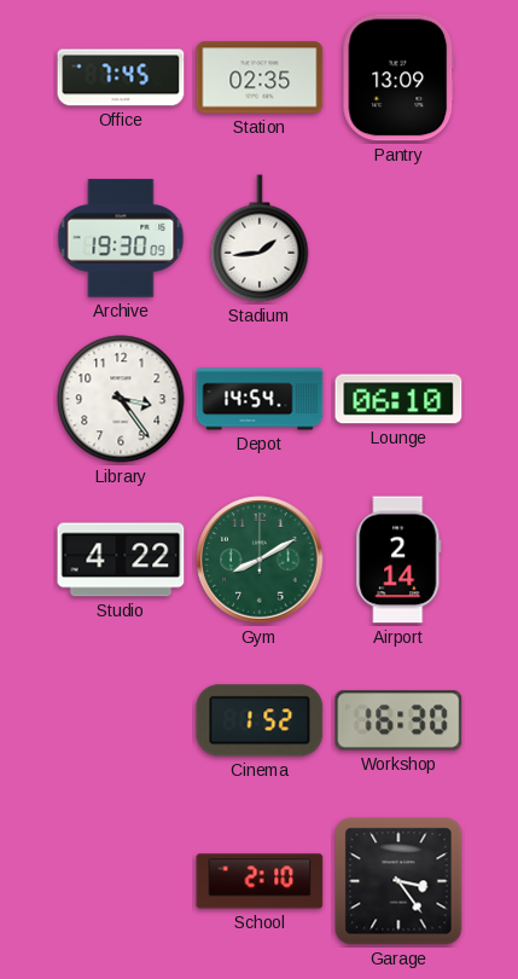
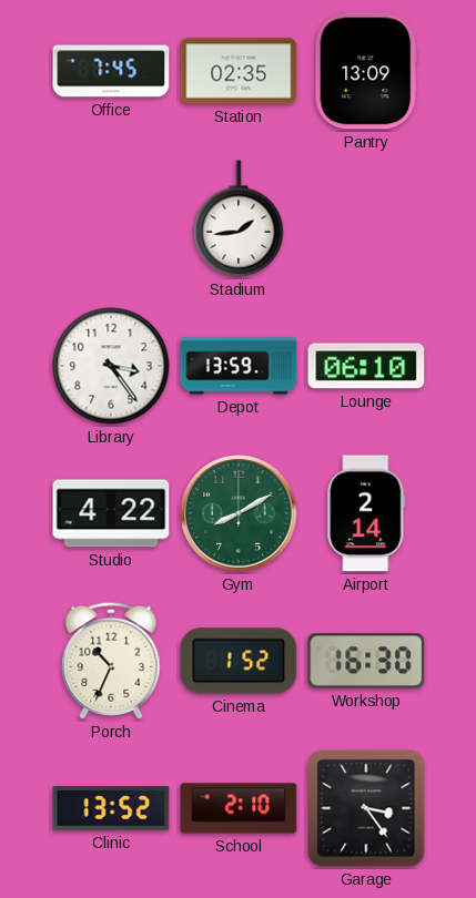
Archive: 19:30 -> none (121, 238)
Depot: 14:54 -> 13:59 (239, 366)
Porch: none -> 10:34 (111, 661)
Clinic: none -> 13:52 (111, 808)
